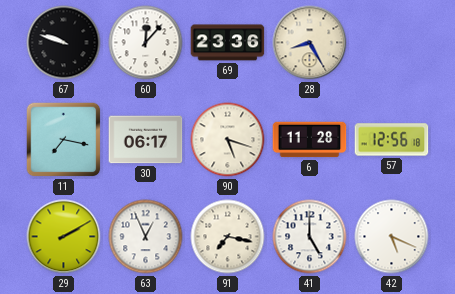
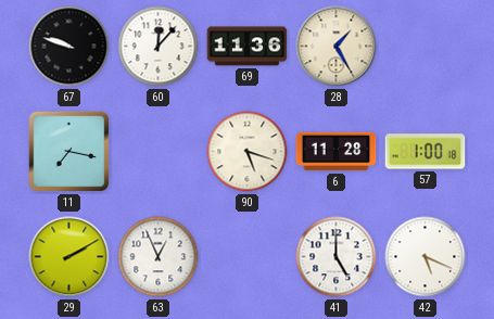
69: 23:36 -> 11:36 (248, 47)
28: 8:25 -> 1:25 (337, 47)
30: 06:17 -> none (146, 140)
57: 12:56 -> 1:00 (426, 152)
91: 7:17 -> none (228, 237)
